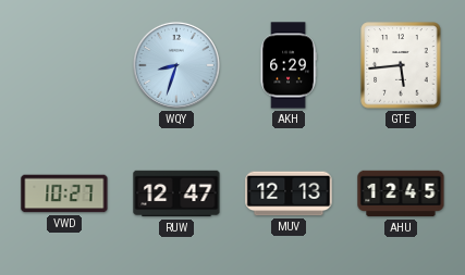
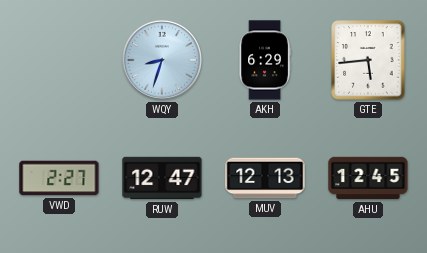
VWD: 10:27 -> 2:27 (59, 178)
